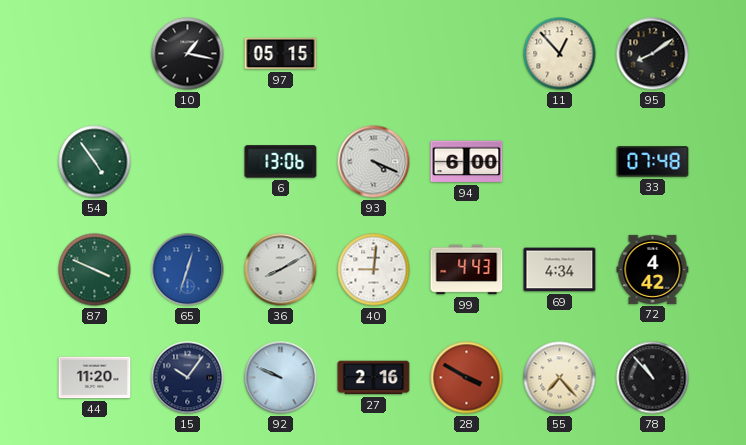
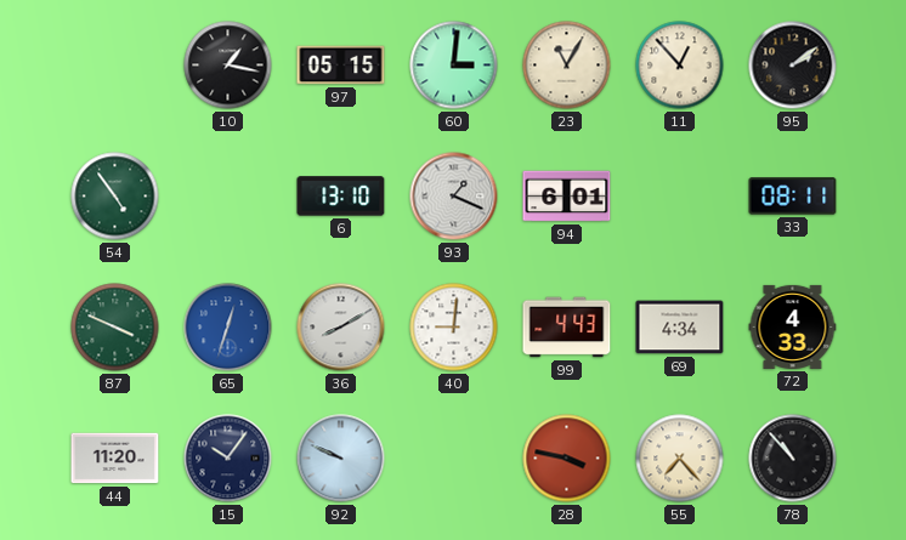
60: none -> 3:01 (454, 66)
23: none -> 11:05 (567, 66)
95: 8:09 -> 2:09 (793, 66)
6: 13:06 -> 13:10 (341, 197)
93: 4:19 -> 1:19 (454, 197)
94: 6:00 -> 6:01 (567, 197)
33: 07:48 -> 08:11 (793, 197)
72: 4:42 -> 4:33 (793, 326)
27: 2:16 -> none (374, 378)
28: 3:50 -> 3:47 (567, 459)
